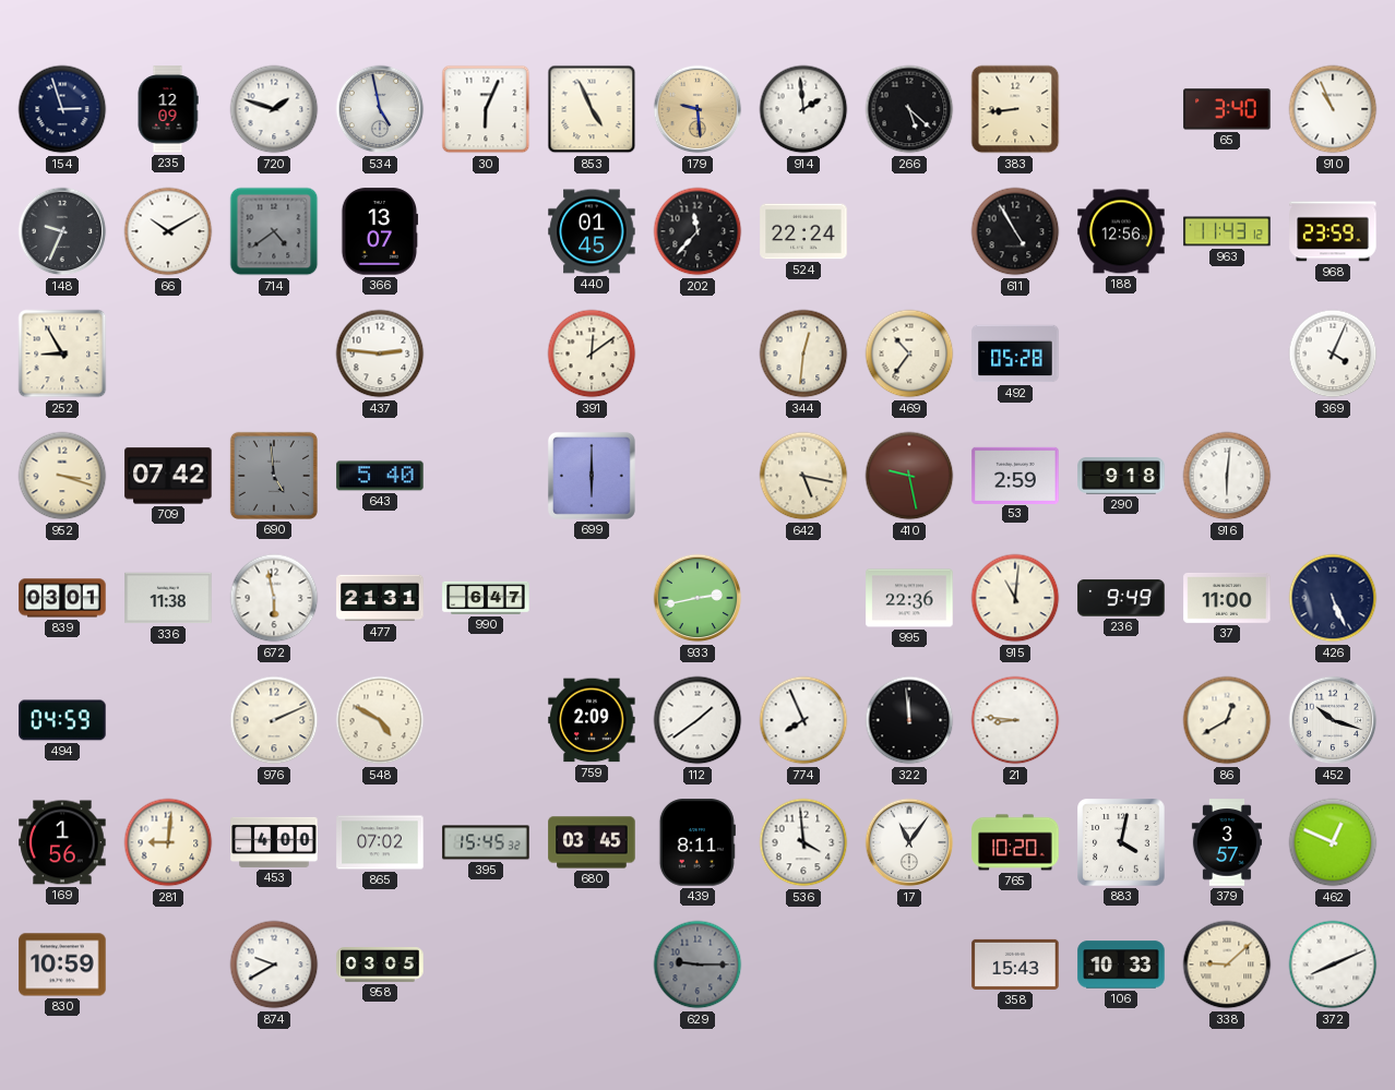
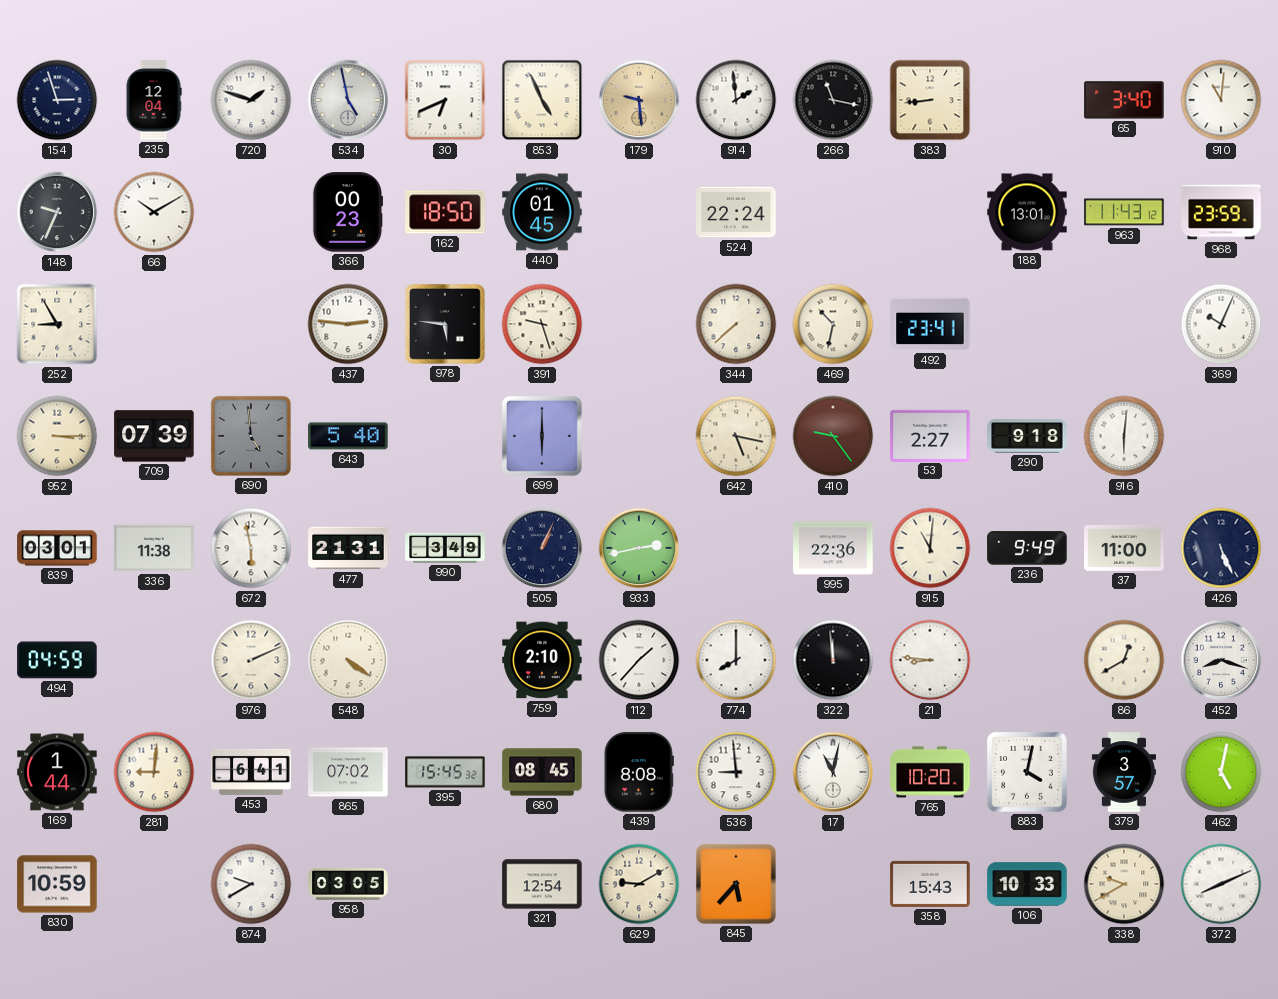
235: 12:09 -> 12:04 (154, 100)
30: 6:04 -> 6:41 (445, 100)
266: 5:22 -> 11:17 (833, 100)
910: 10:56 -> 11:01 (1221, 100)
714: 4:39 -> none (274, 231)
366: 13:07 -> 00:23 (348, 212)
162: none -> 18:50 (445, 212)
202: 11:37 -> none (698, 231)
611: 4:55 -> none (1015, 231)
188: 12:56 -> 13:01 (1027, 212)
978: none -> 5:46 (445, 324)
391: 12:09 -> 9:27 (542, 324)
344: 12:31 -> 7:38 (736, 324)
469: 10:36 -> 10:32 (833, 324)
492: 05:28 -> 23:41 (930, 324)
369: 4:04 -> 10:04 (1221, 324)
952: 3:18 -> 3:15 (57, 436)
709: 07:42 -> 07:39 (154, 436)
410: 9:28 -> 9:24 (833, 436)
53: 2:59 -> 2:27 (930, 435)
990: 6:47 -> 3:49 (445, 548)
505: none -> 1:04 (542, 548)
548: 4:50 -> 4:21 (348, 660)
759: 2:09 -> 2:10 (542, 660)
112: 1:39 -> 1:37 (639, 660)
774: 7:56 -> 8:00 (736, 660)
452: 10:18 -> 8:18 (1221, 660)
169: 1:56 -> 1:44 (57, 772)
453: 4:00 -> 6:41 (251, 772)
680: 03:45 -> 08:45 (542, 772)
439: 8:11 -> 8:08 (639, 772)
536: 3:59 -> 8:59 (736, 772)
17: 11:06 -> 11:02 (833, 772)
462: 12:49 -> 5:02 (1221, 772)
321: none -> 12:54 (542, 884)
629: 9:15 -> 9:10 (639, 884)
629 dial: grey -> cream (639, 884)
845: none -> 5:37 (736, 884)
338: 9:08 -> 9:40 (1124, 884)
